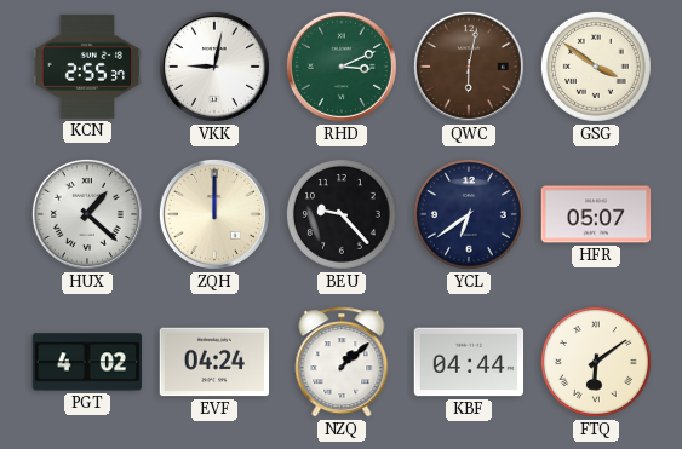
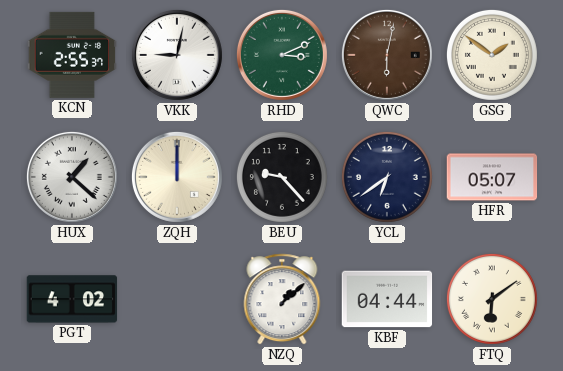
GSG: 3:51 -> 1:51 (492, 55)
EVF: 04:24 -> none (214, 362)
